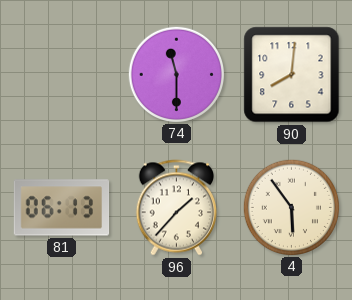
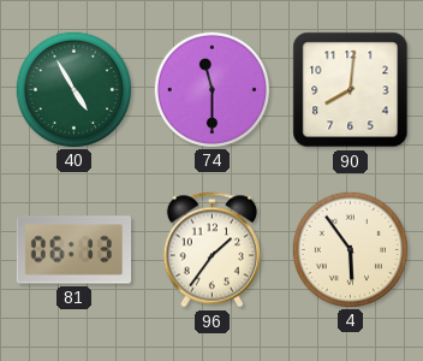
40: none -> 4:55 (73, 89)
96: 1:37 -> 1:36 (211, 250)
